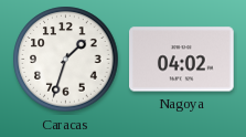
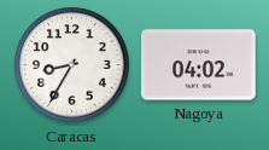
Caracas: 1:33 -> 8:35 (72, 65)
